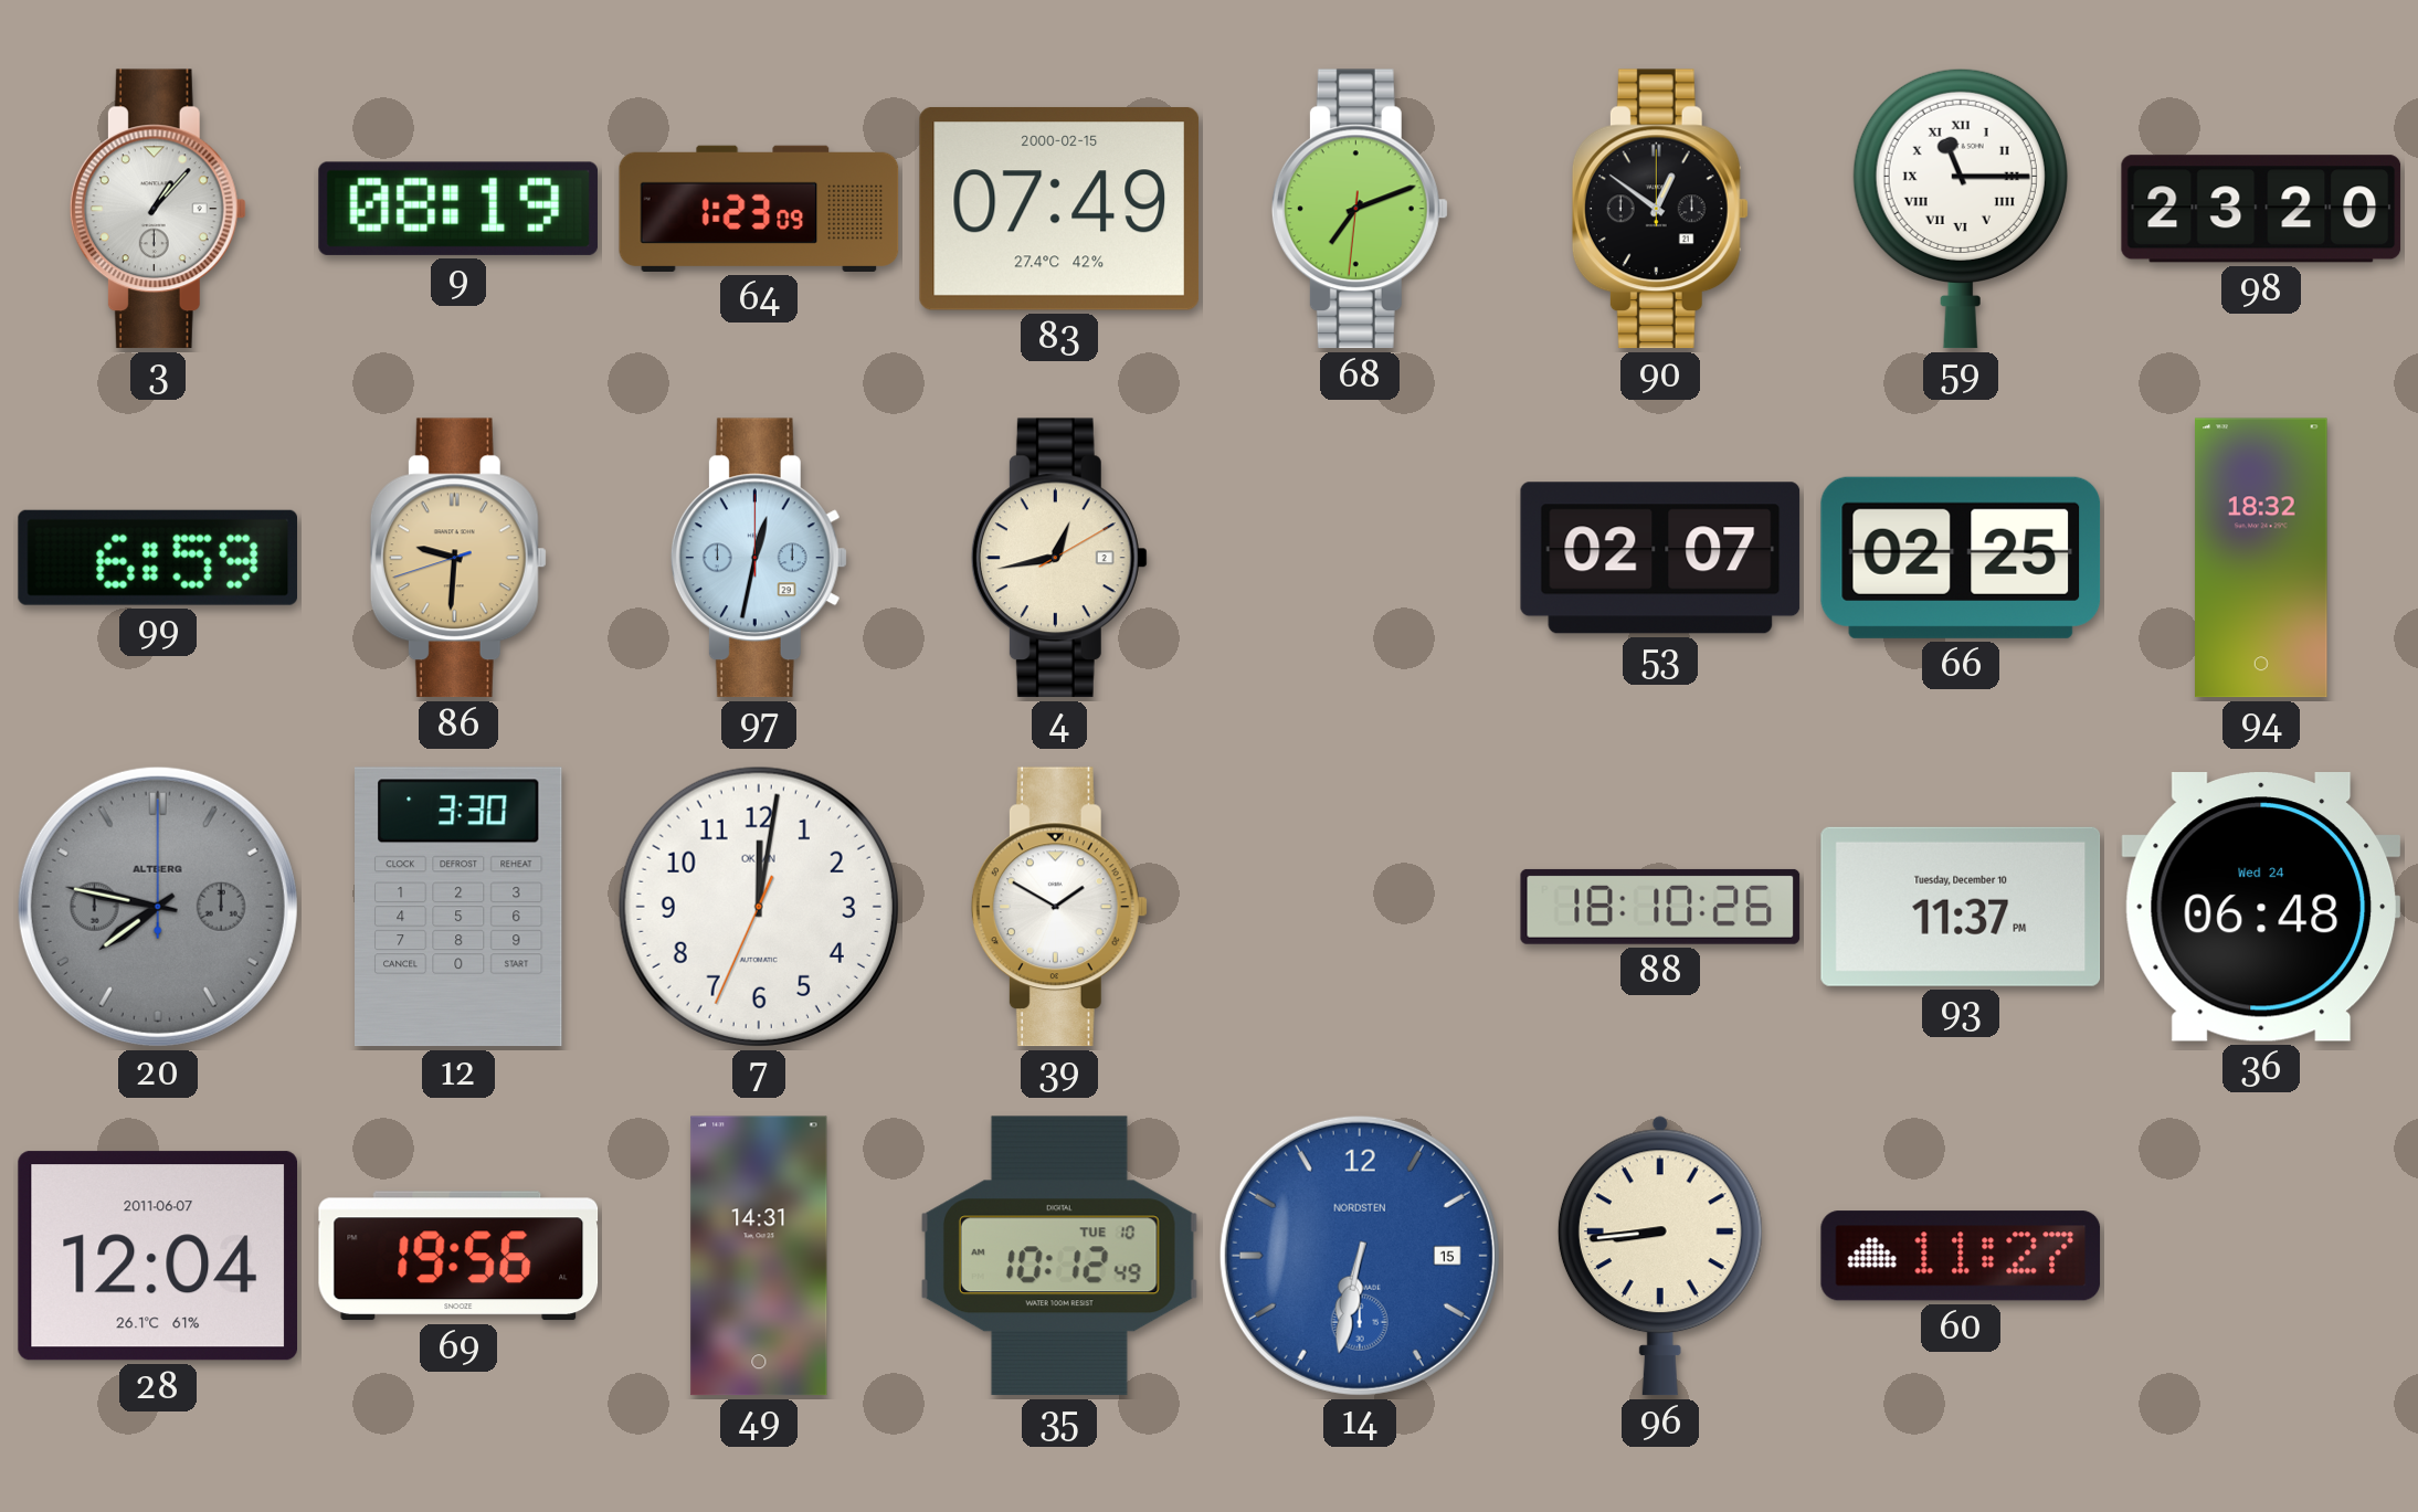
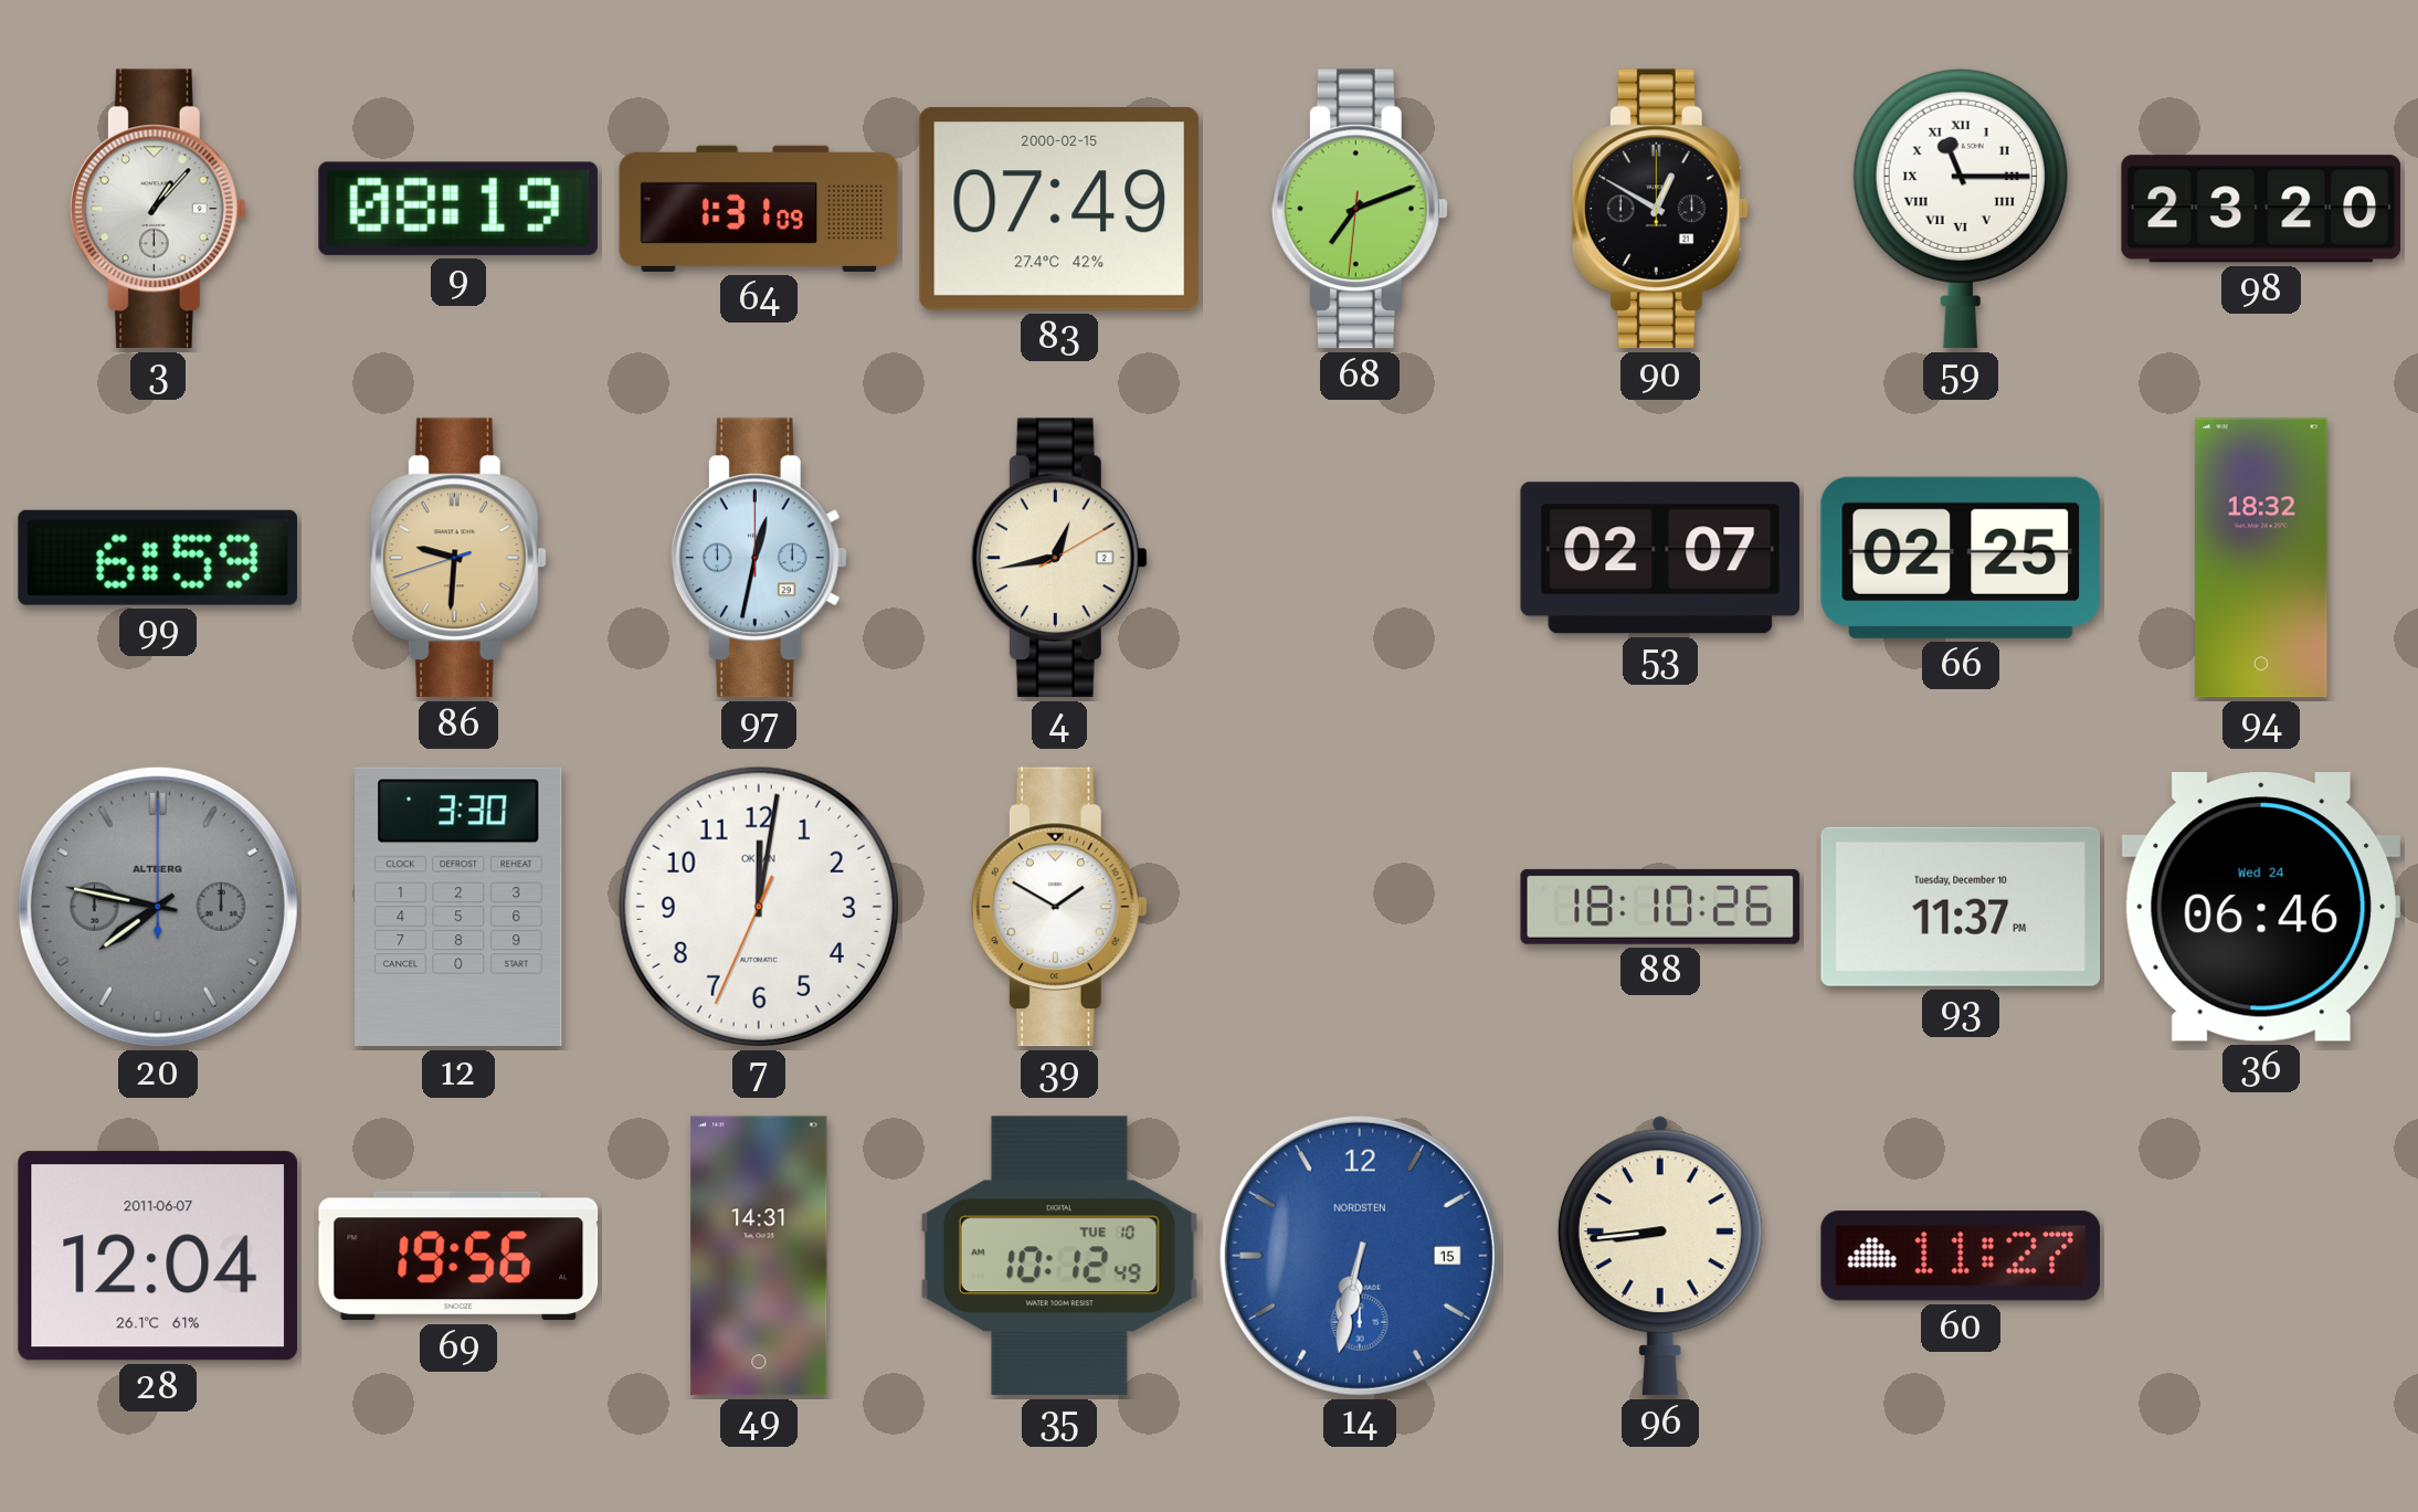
64: 1:23 -> 1:31 (759, 209)
90: 12:51 -> 12:50 (1660, 209)
36: 06:48 -> 06:46 (2261, 908)
